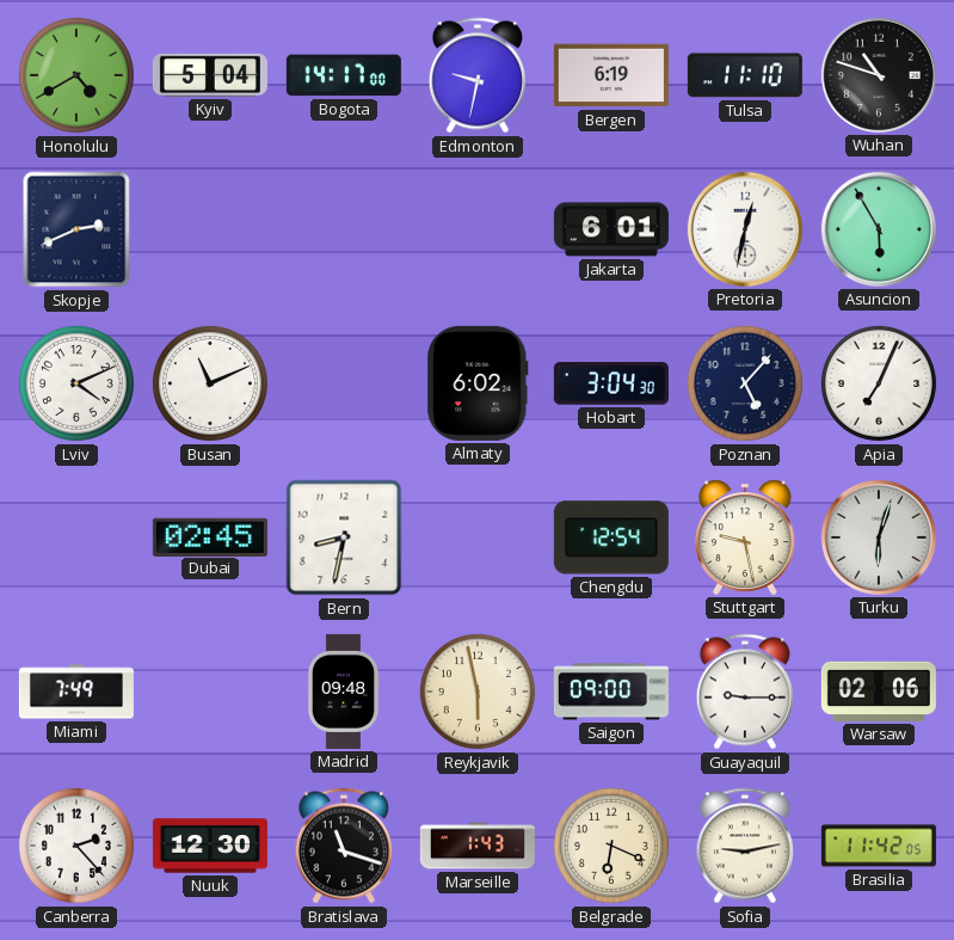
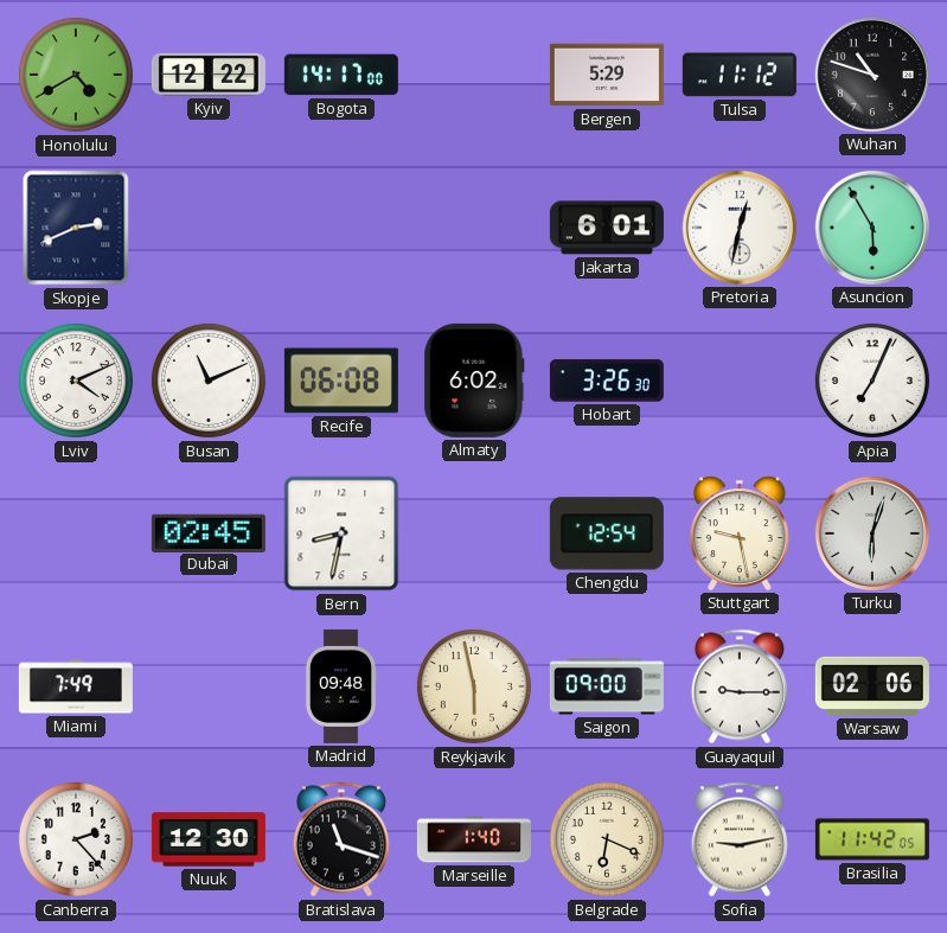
Kyiv: 5:04 -> 12:22 (209, 75)
Edmonton: 9:32 -> none (478, 75)
Bergen: 6:19 -> 5:29 (607, 75)
Tulsa: 11:10 -> 11:12 (740, 75)
Recife: none -> 06:08 (341, 381)
Hobart: 3:04 -> 3:26 (607, 381)
Poznan: 5:07 -> none (745, 383)
Marseille: 1:43 -> 1:40 (474, 839)
